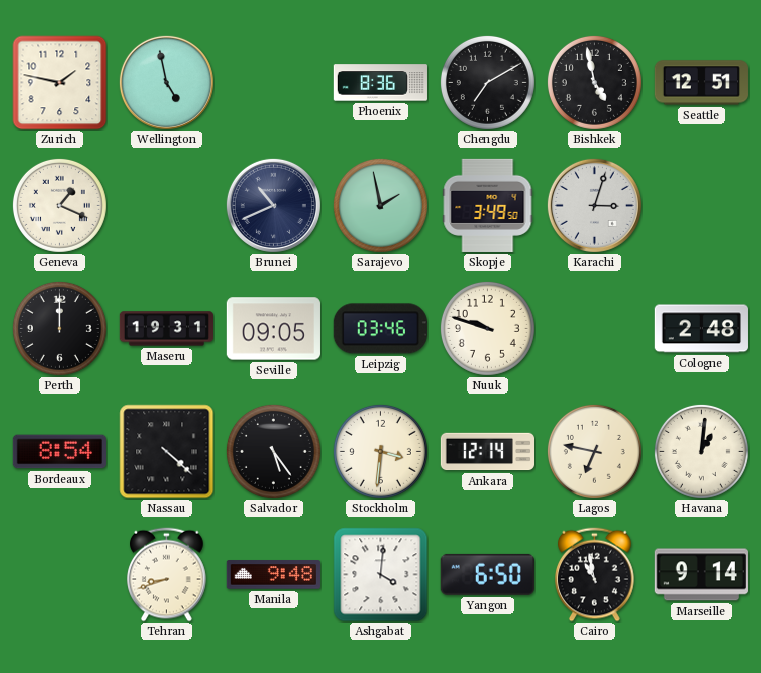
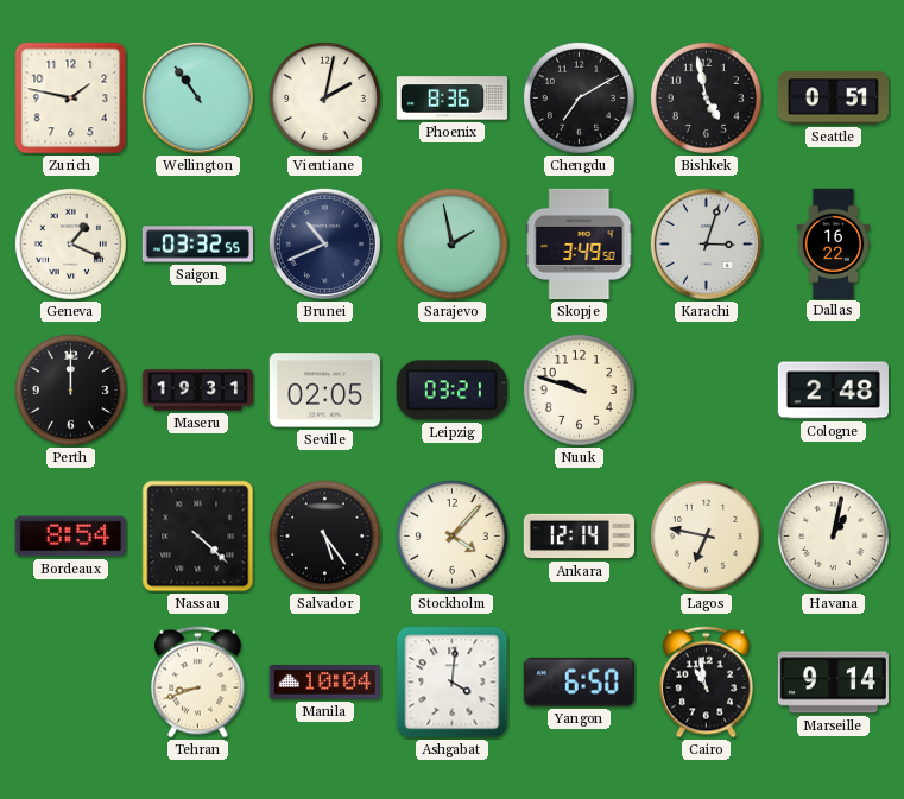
Wellington: 4:58 -> 10:54 (197, 97)
Vientiane: none -> 2:02 (324, 97)
Seattle: 12:51 -> 0:51 (833, 99)
Saigon: none -> 03:32 (197, 245)
Dallas: none -> 16:22 (834, 243)
Seville: 09:05 -> 02:05 (324, 391)
Leipzig: 03:46 -> 03:21 (451, 391)
Stockholm: 3:31 -> 4:07 (451, 535)
Havana: 1:01 -> 1:02 (833, 535)
Manila: 9:48 -> 10:04 (324, 683)
